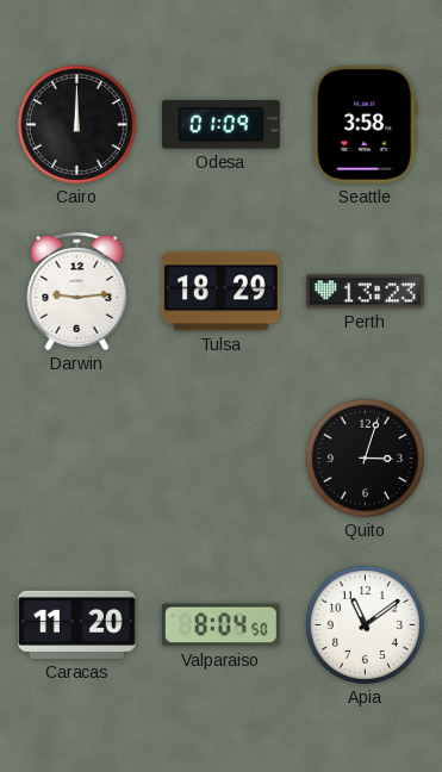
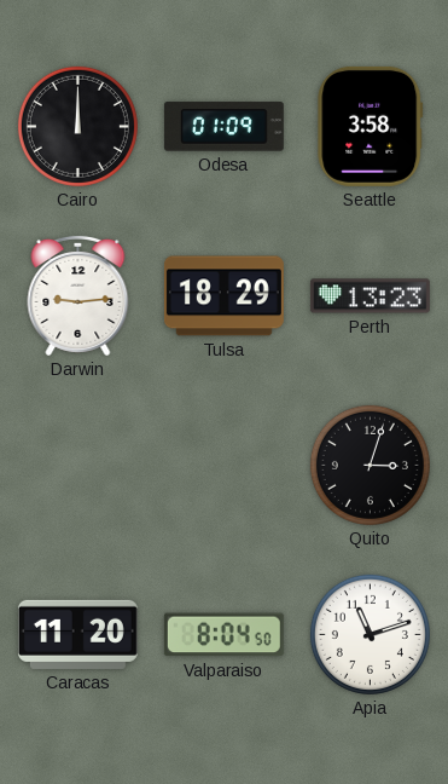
Apia: 11:09 -> 11:12 (370, 634)
